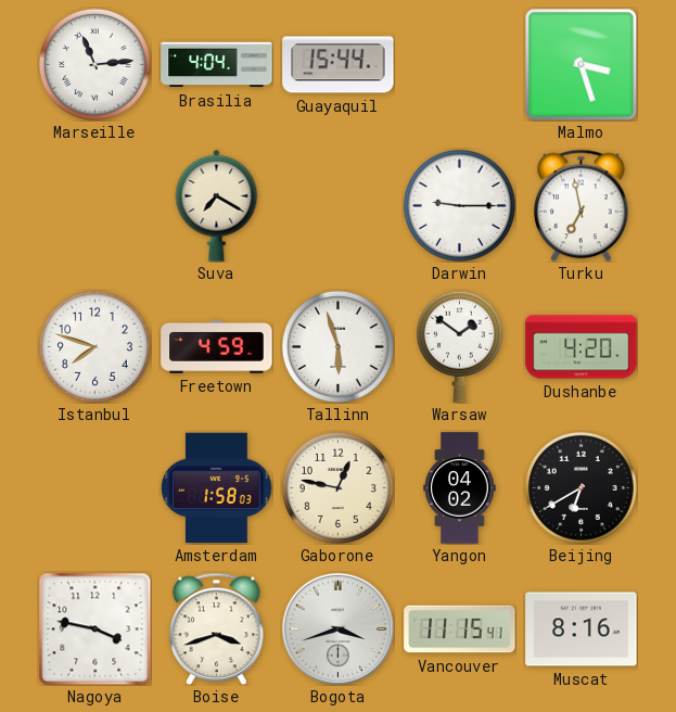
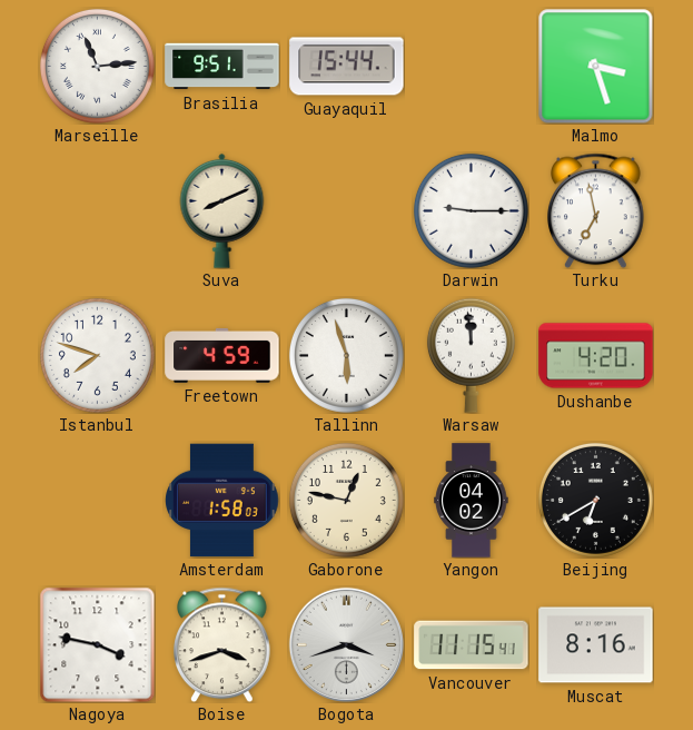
Brasilia: 4:04 -> 9:51 (222, 67)
Suva: 7:20 -> 8:11 (222, 210)
Warsaw: 1:51 -> 11:59 (471, 355)
